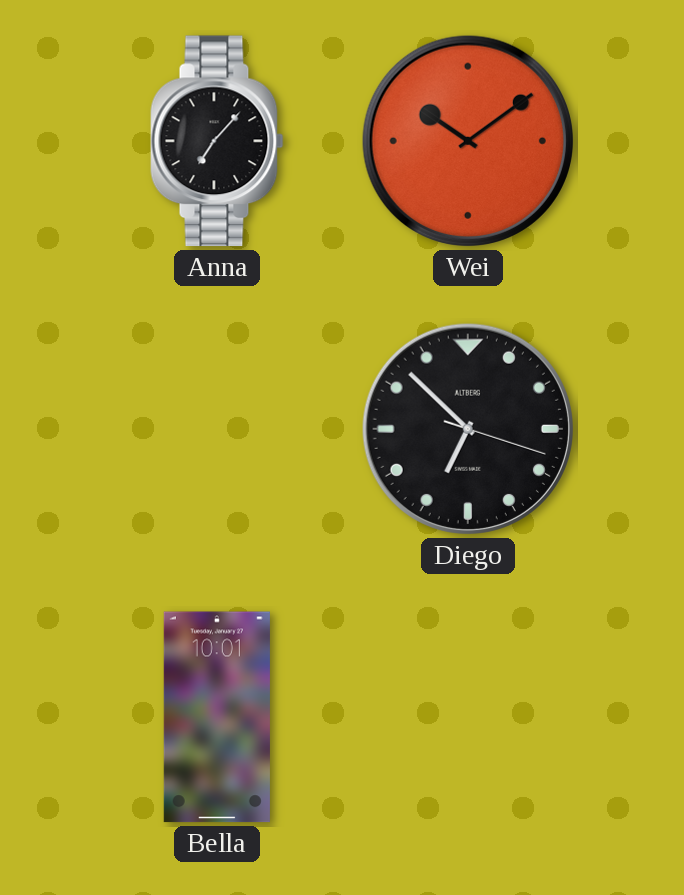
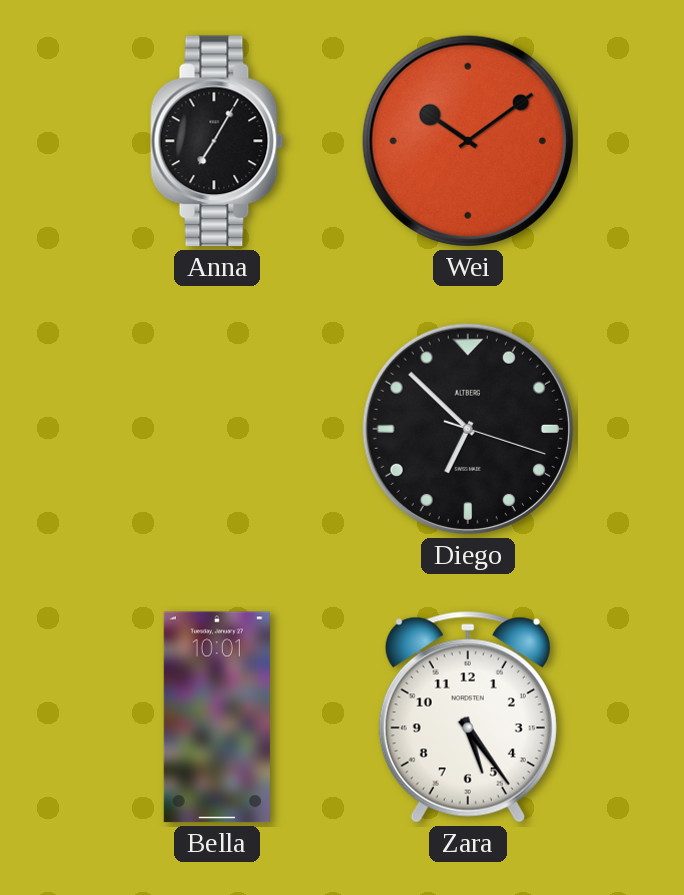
Anna: 7:07 -> 7:05 (217, 141)
Zara: none -> 5:24 (468, 717)
